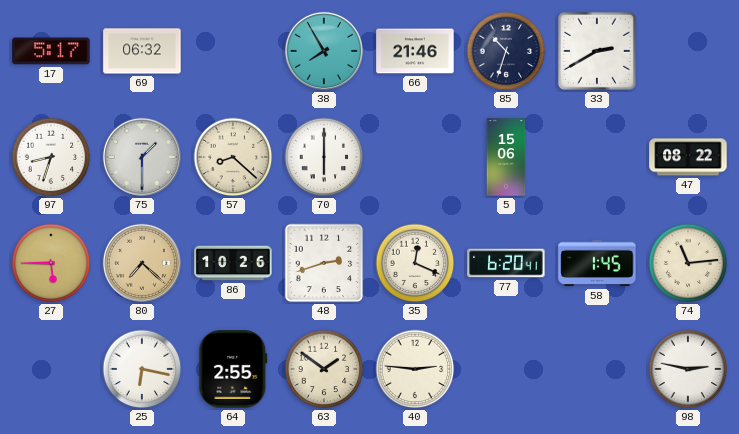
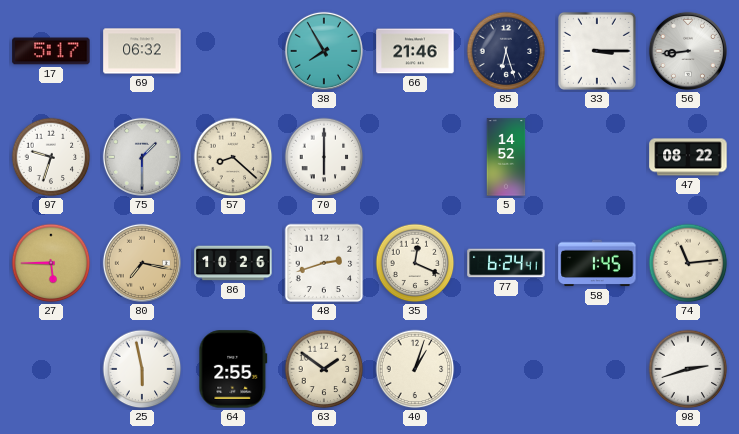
85: 10:33 -> 6:27 (506, 51)
33: 2:40 -> 3:15 (597, 51)
56: none -> 8:44 (688, 51)
97: 8:33 -> 9:33 (51, 157)
5: 15:06 -> 14:52 (506, 157)
80: 7:22 -> 7:17 (142, 263)
77: 6:20 -> 6:24 (506, 263)
25: 6:17 -> 5:58 (142, 369)
40: 2:46 -> 1:03 (415, 369)
98: 2:47 -> 2:42 (688, 369)
